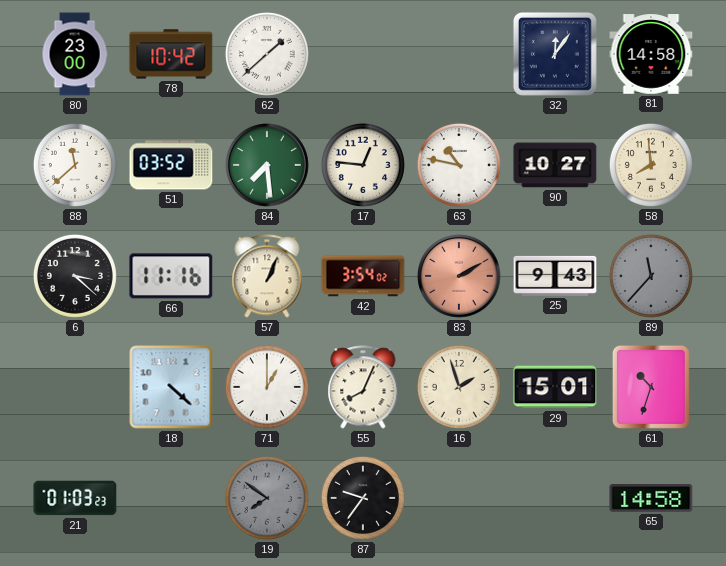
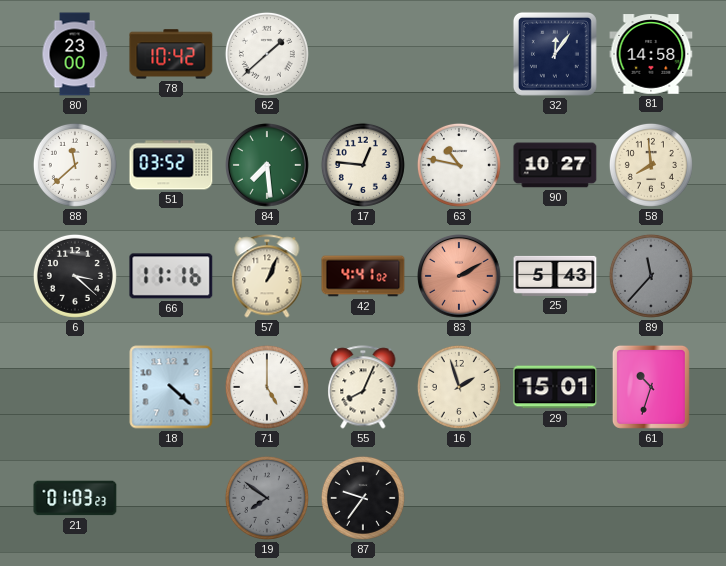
42: 3:54 -> 4:41 (363, 276)
25: 9:43 -> 5:43 (555, 276)
71: 1:00 -> 5:00 (267, 387)
65: 14:58 -> none (651, 499)
